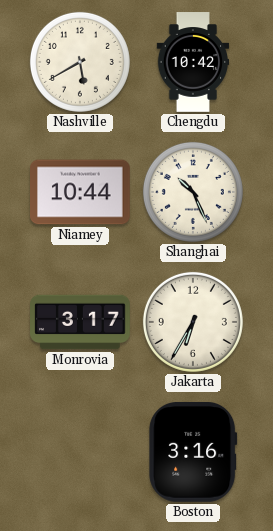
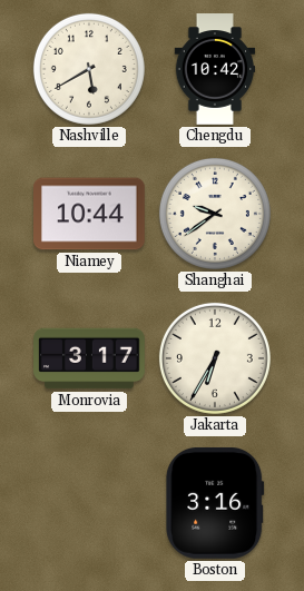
Shanghai: 10:26 -> 9:39 (215, 214)
